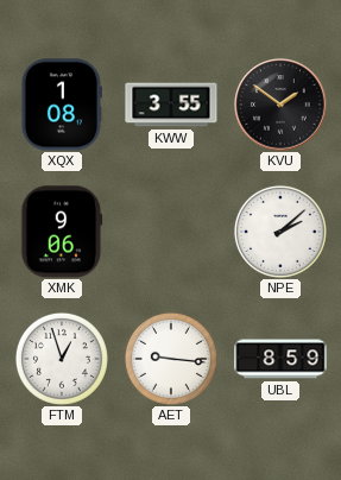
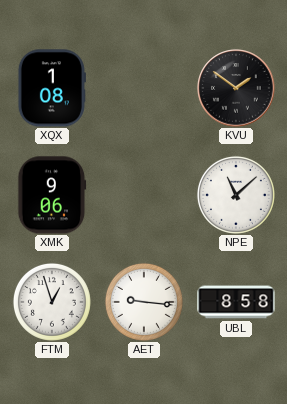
KWW: 3:55 -> none (171, 105)
NPE: 2:08 -> 11:08 (236, 195)
UBL: 8:59 -> 8:58 (236, 302)
